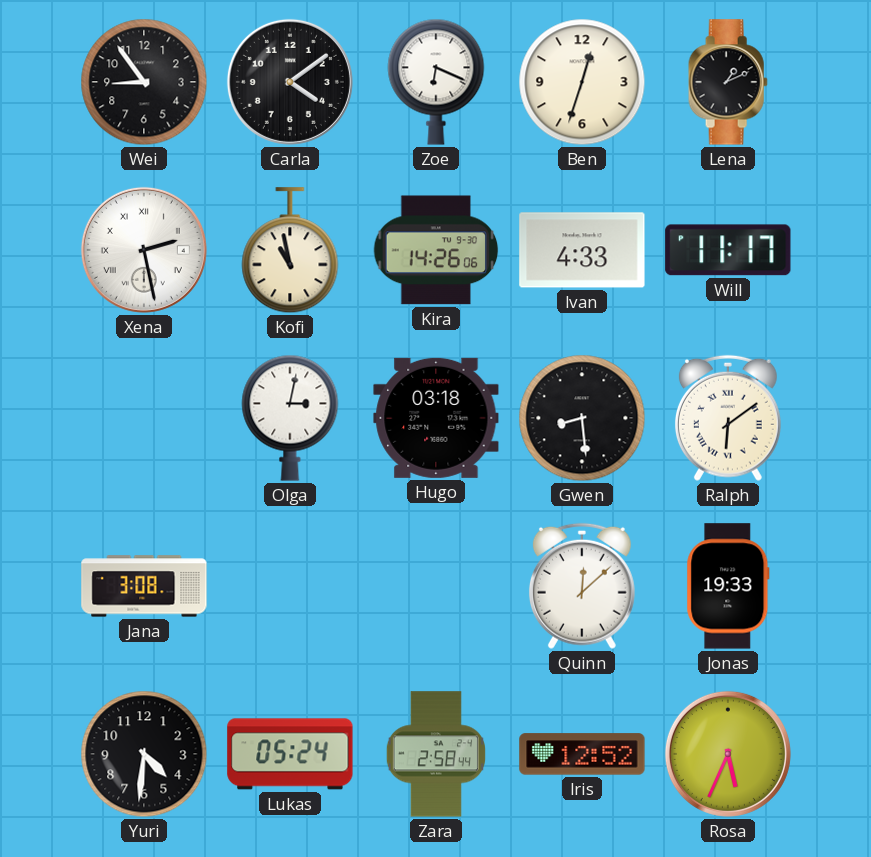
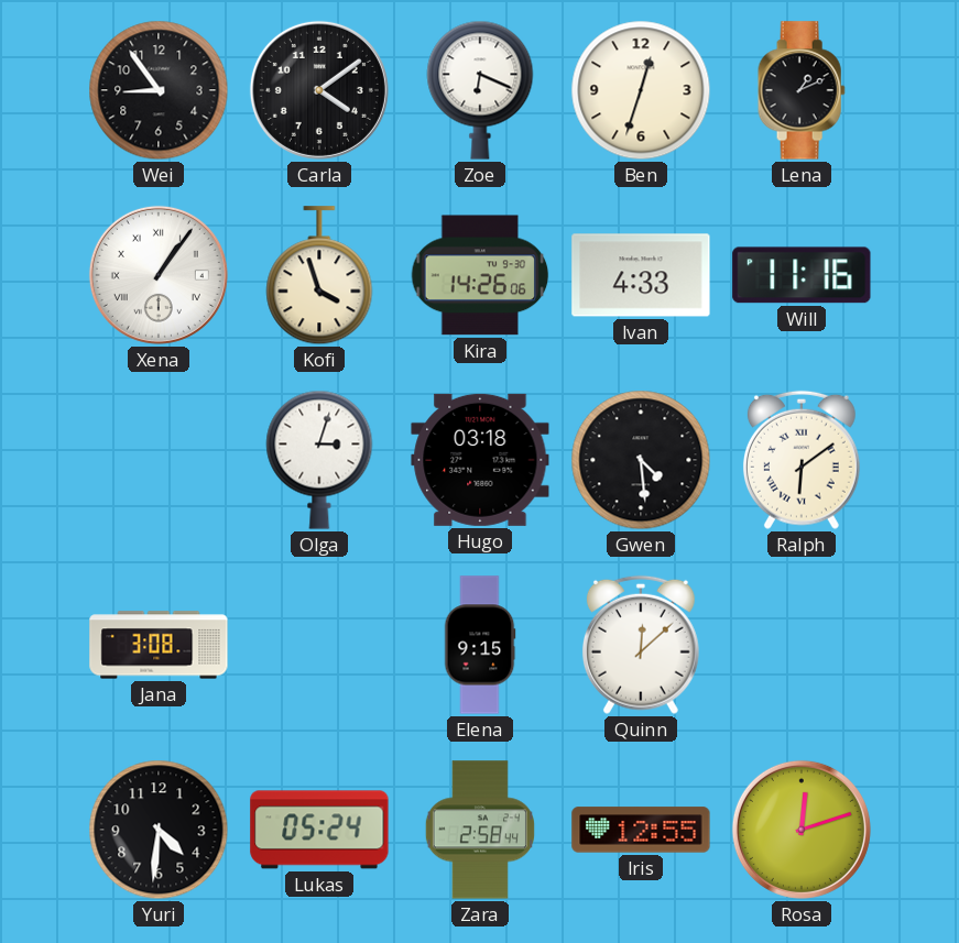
Xena: 2:28 -> 1:06 (159, 275)
Kofi: 10:58 -> 3:57 (319, 276)
Will: 11:17 -> 11:16 (802, 275)
Olga: 3:02 -> 3:03 (319, 460)
Gwen: 8:29 -> 4:29 (641, 460)
Elena: none -> 9:15 (480, 645)
Jonas: 19:33 -> none (728, 586)
Iris: 12:52 -> 12:55 (641, 830)
Rosa: 5:34 -> 12:12 (802, 830)
